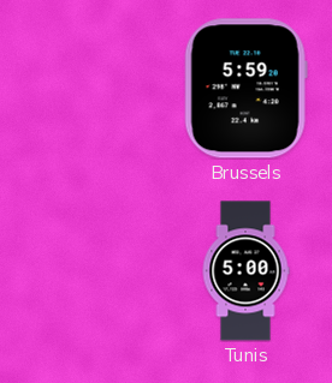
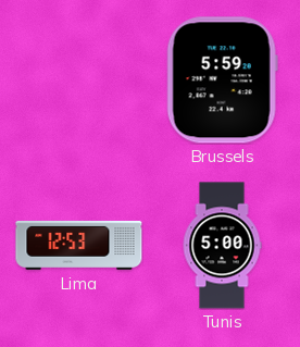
Lima: none -> 12:53 (79, 245)
